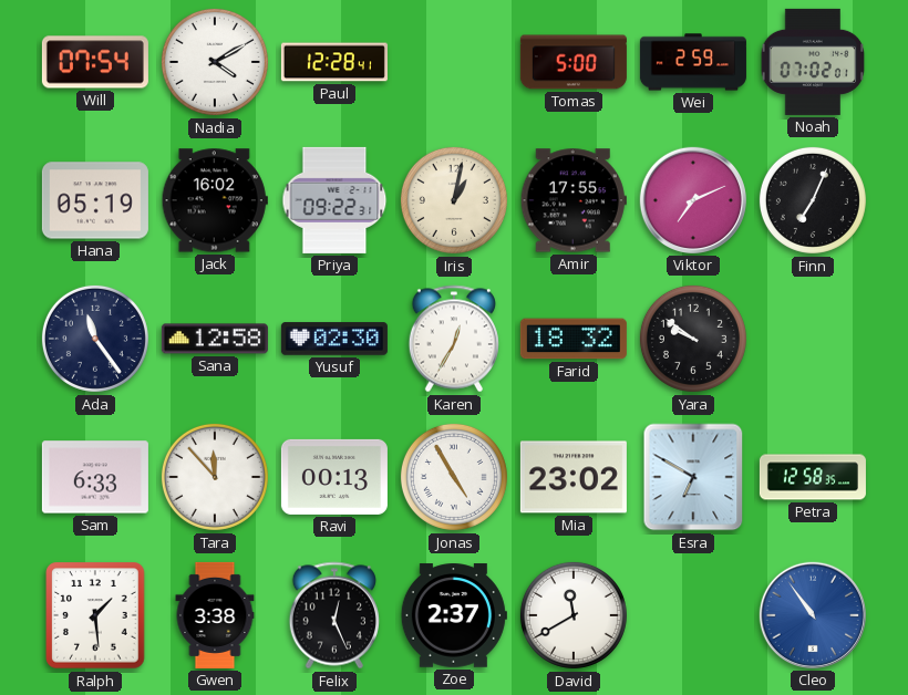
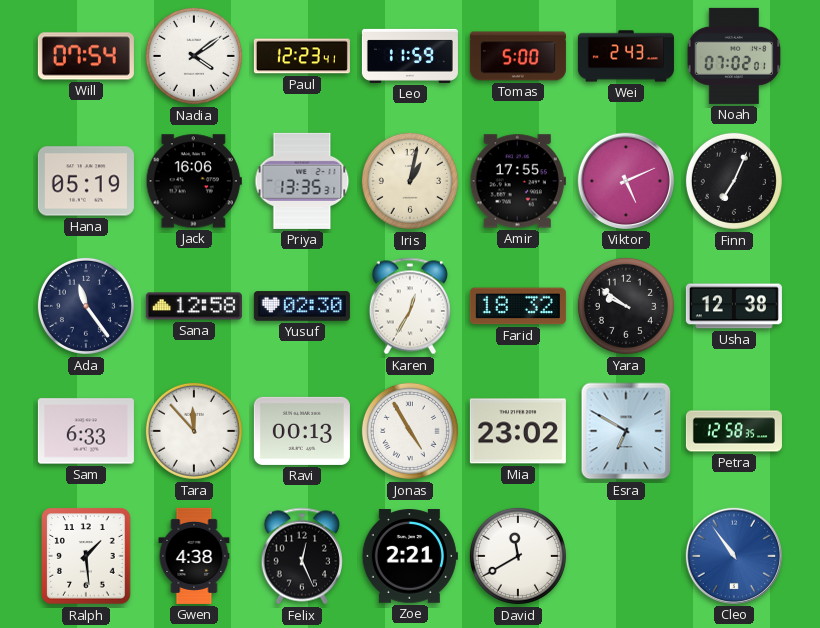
Nadia: 4:10 -> 4:09 (194, 56)
Paul: 12:28 -> 12:23 (302, 56)
Leo: none -> 11:59 (410, 56)
Wei: 2:59 -> 2:43 (626, 56)
Jack: 16:02 -> 16:06 (194, 181)
Priya: 09:22 -> 13:35 (302, 181)
Viktor: 7:11 -> 5:11 (626, 181)
Usha: none -> 12:38 (734, 306)
Gwen: 3:38 -> 4:38 (194, 556)
Zoe: 2:37 -> 2:21 (410, 556)
